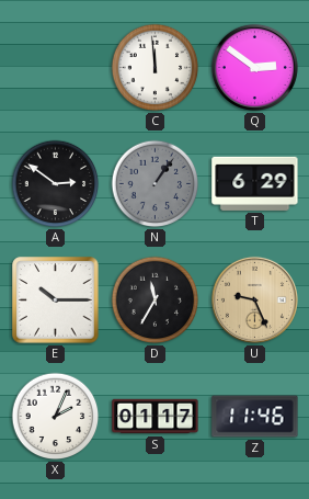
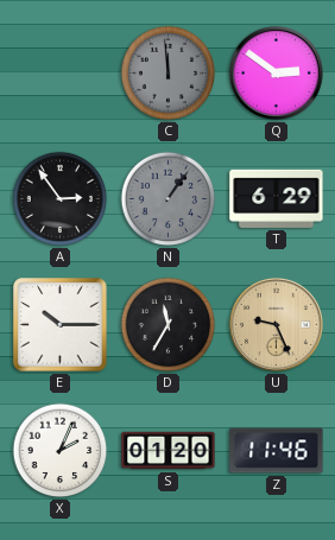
C dial: white -> grey (169, 74)
A: 2:51 -> 2:54 (61, 199)
S: 01:17 -> 01:20 (169, 451)
